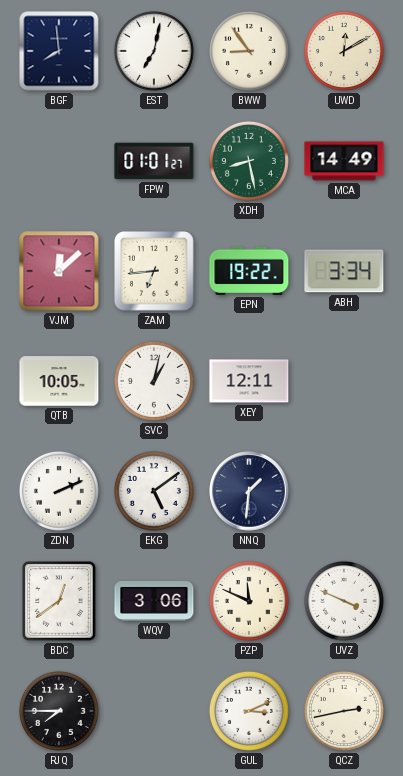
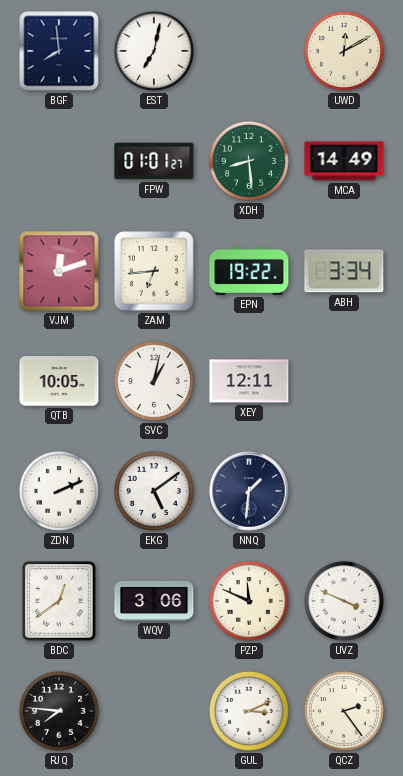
BWW: 8:54 -> none (249, 51)
XDH: 8:28 -> 8:29 (249, 161)
VJM: 12:08 -> 12:12 (59, 271)
RJQ: 7:45 -> 7:46 (59, 711)
QCZ: 2:43 -> 2:24 (344, 711)
